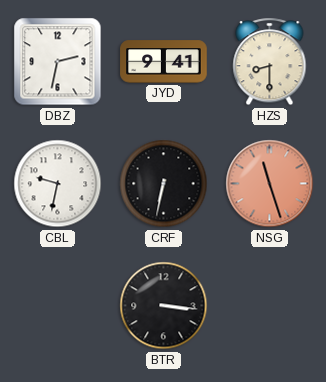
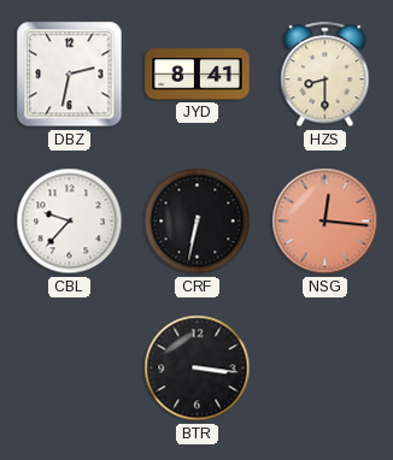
JYD: 9:41 -> 8:41 (198, 75)
CBL: 9:32 -> 9:37 (70, 222)
NSG: 11:27 -> 12:16 (325, 222)
